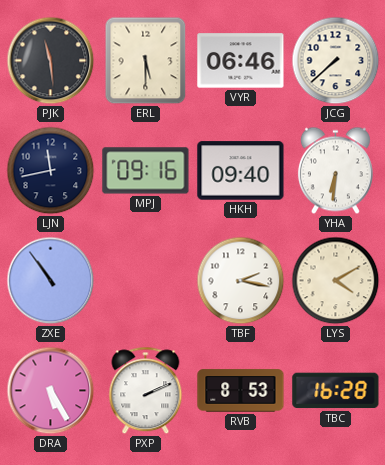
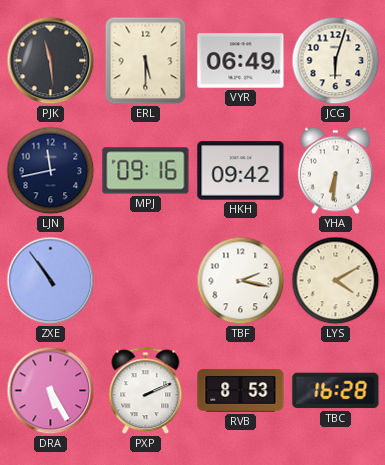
VYR: 06:46 -> 06:49 (241, 61)
JCG: 7:38 -> 6:03 (336, 61)
HKH: 09:40 -> 09:42 (241, 171)
